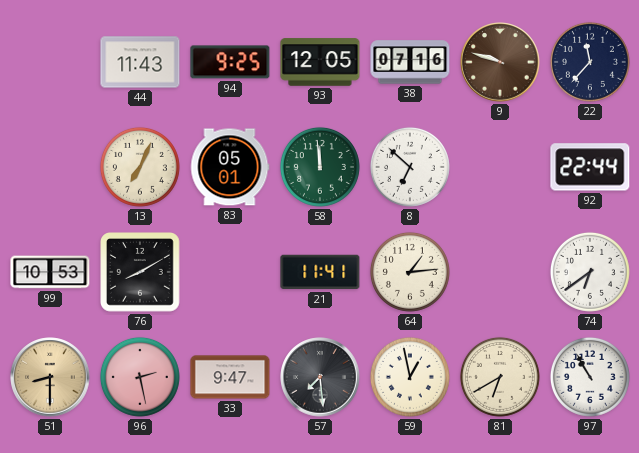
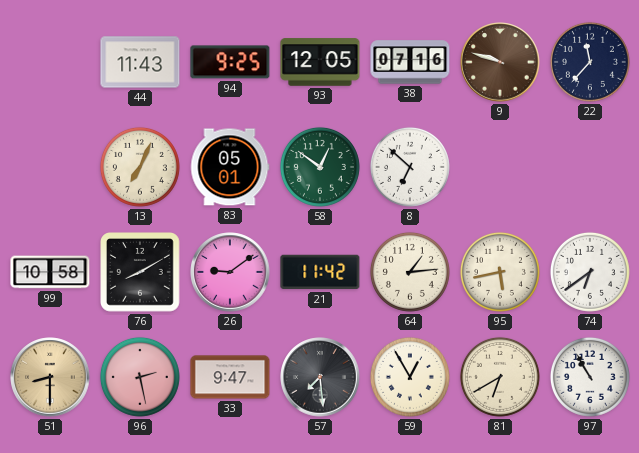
58: 11:59 -> 12:51 (320, 167)
92: 22:44 -> none (590, 167)
99: 10:53 -> 10:58 (50, 272)
26: none -> 9:09 (230, 272)
21: 11:41 -> 11:42 (320, 272)
95: none -> 5:43 (500, 272)
59: 12:58 -> 12:55 (410, 377)
